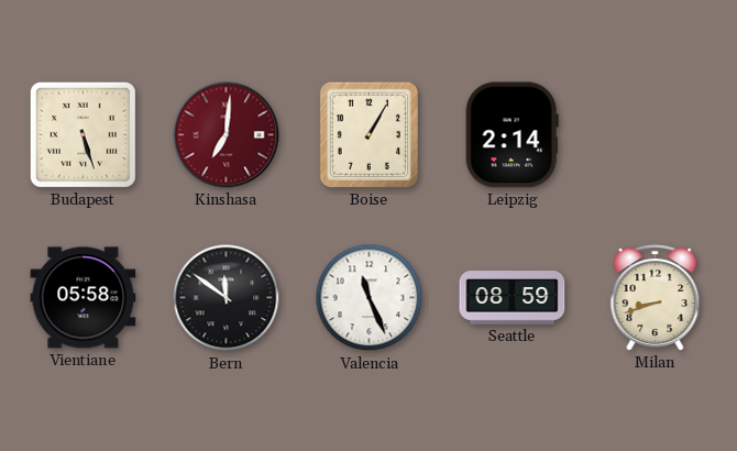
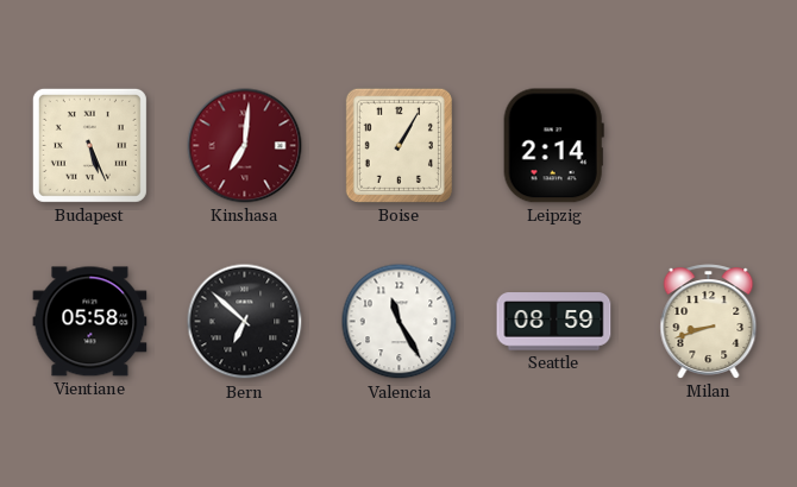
Budapest: 5:27 -> 5:26 (89, 145)
Bern: 11:51 -> 6:52 (245, 322)
Valencia: 11:26 -> 11:25 (400, 322)
